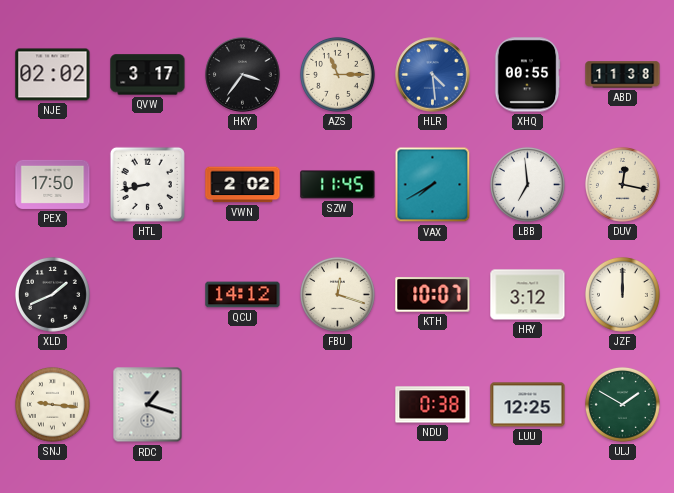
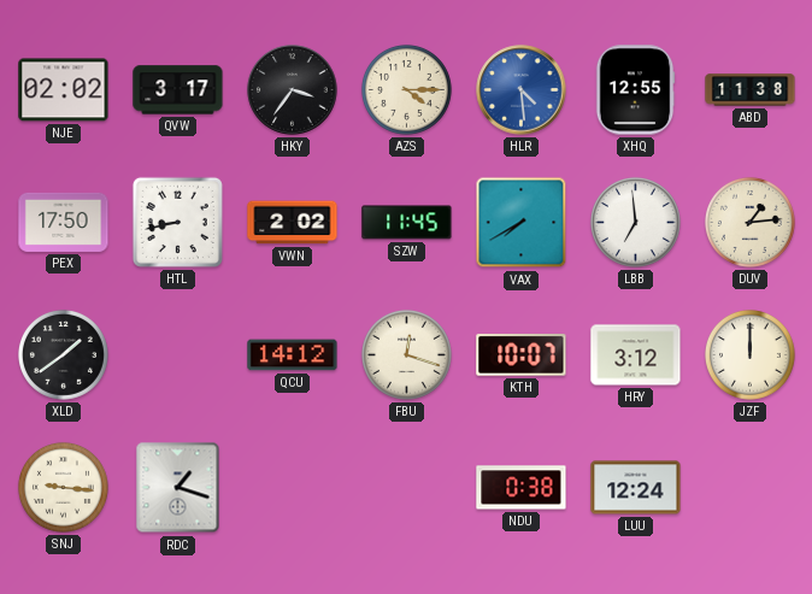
AZS: 11:15 -> 4:15 (406, 89)
XHQ: 00:55 -> 12:55 (635, 90)
DUV: 12:17 -> 1:14 (749, 222)
XLD: 1:41 -> 1:39 (63, 354)
LUU: 12:25 -> 12:24 (636, 488)
ULJ: 1:50 -> none (622, 404)
